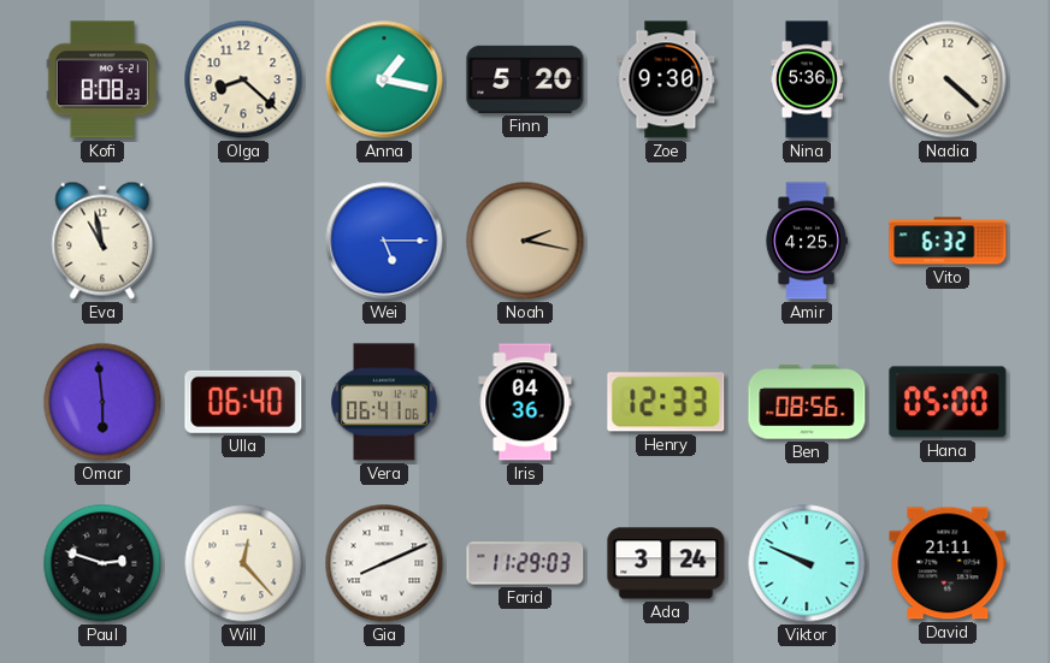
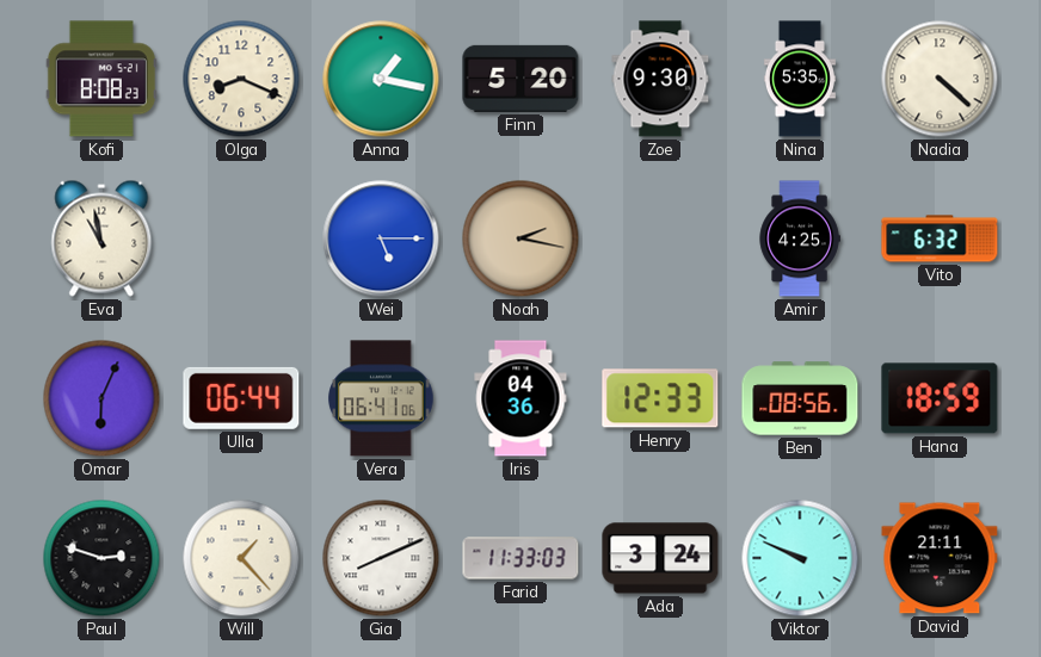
Olga: 8:22 -> 8:19 (241, 79)
Nina: 5:36 -> 5:35 (800, 79)
Omar: 5:59 -> 6:04 (101, 398)
Ulla: 06:40 -> 06:44 (241, 398)
Hana: 05:00 -> 18:59 (940, 398)
Will: 12:23 -> 1:23 (241, 558)
Farid: 11:29 -> 11:33 (520, 558)
